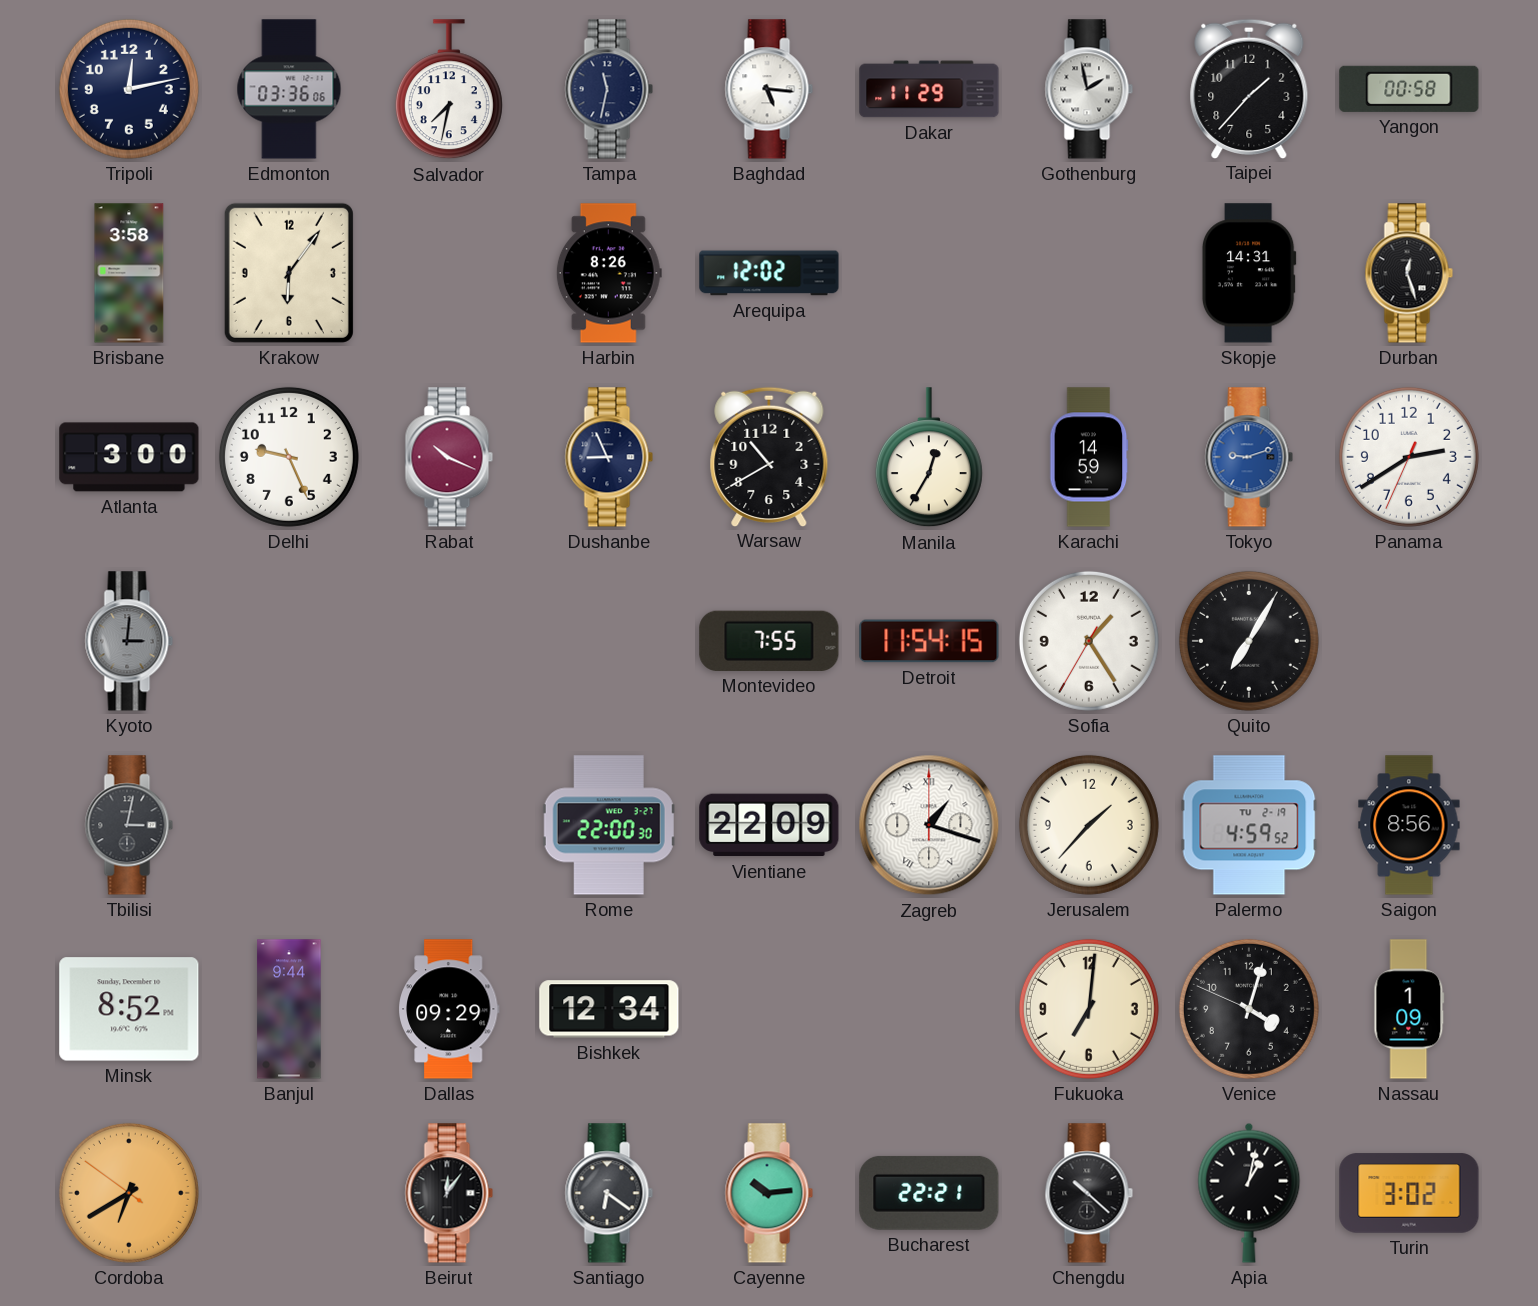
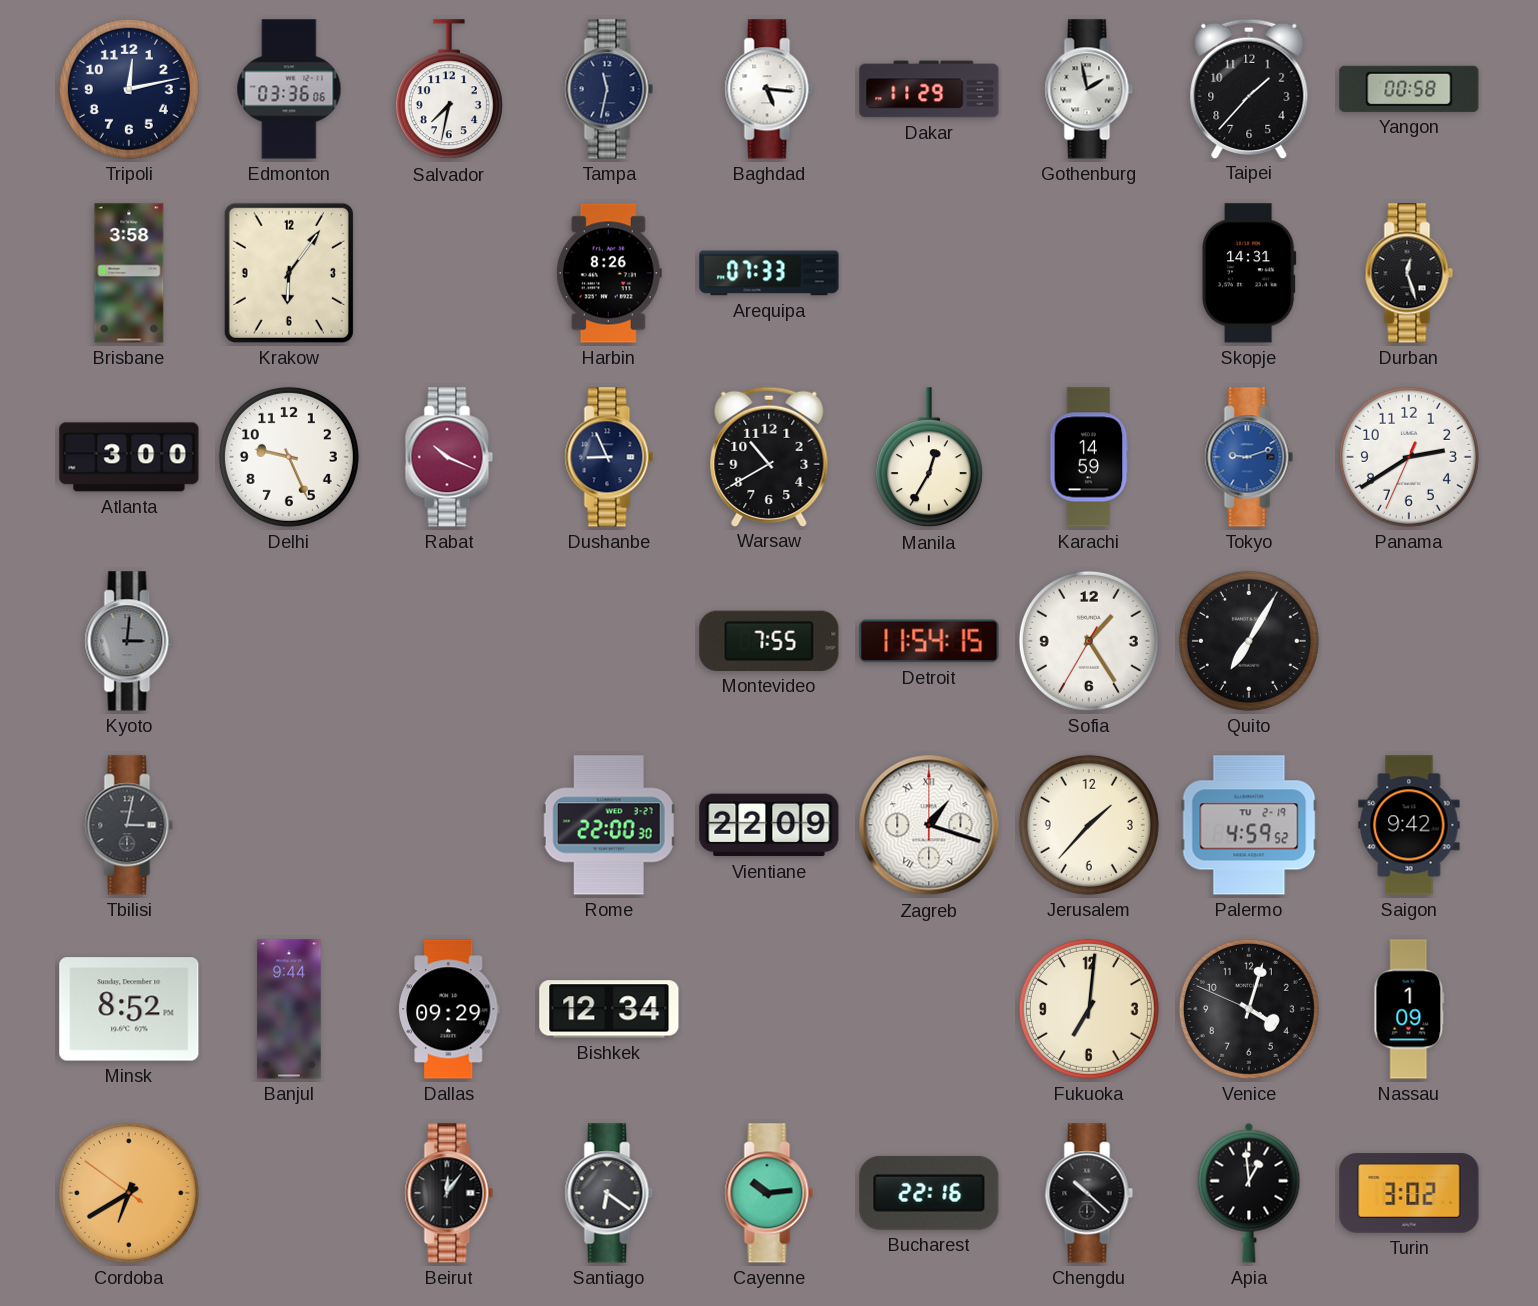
Arequipa: 12:02 -> 07:33 (769, 273)
Saigon: 8:56 -> 9:42 (1409, 825)
Bucharest: 22:21 -> 22:16 (929, 1193)
Apia: 1:02 -> 12:59 (1249, 1193)
